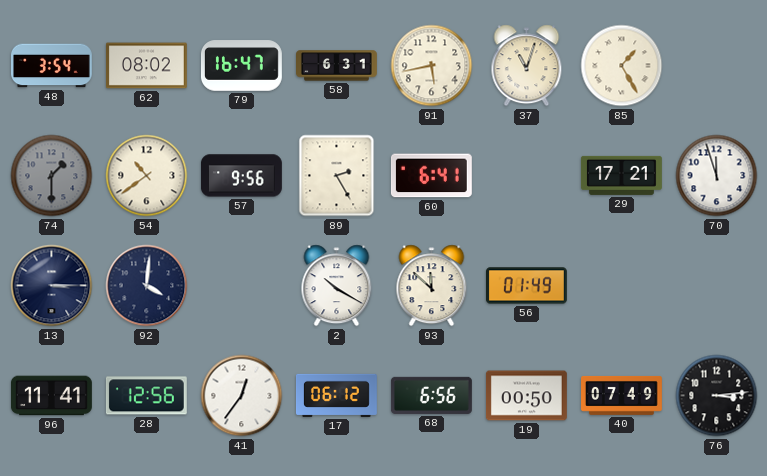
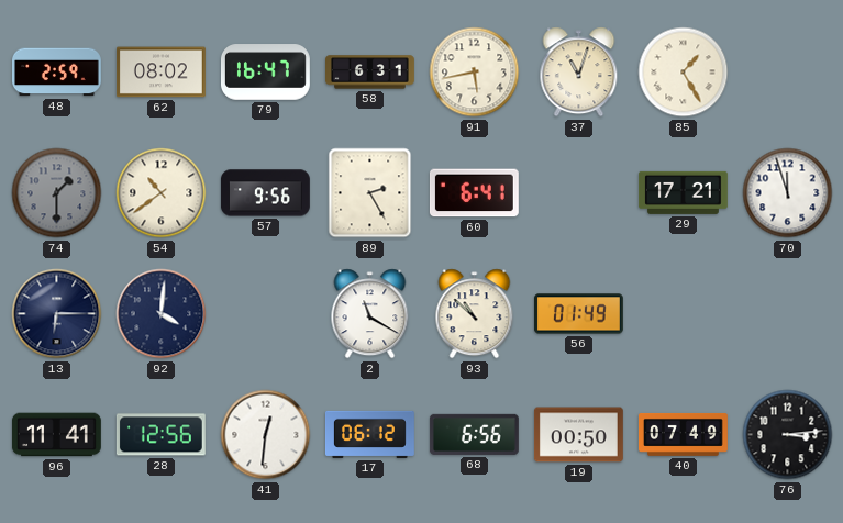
48: 3:54 -> 2:59 (57, 73)
13: 3:15 -> 6:15 (57, 314)
2: 10:20 -> 11:20 (370, 314)
93: 11:52 -> 10:52 (475, 314)
41: 12:36 -> 12:31 (266, 435)
